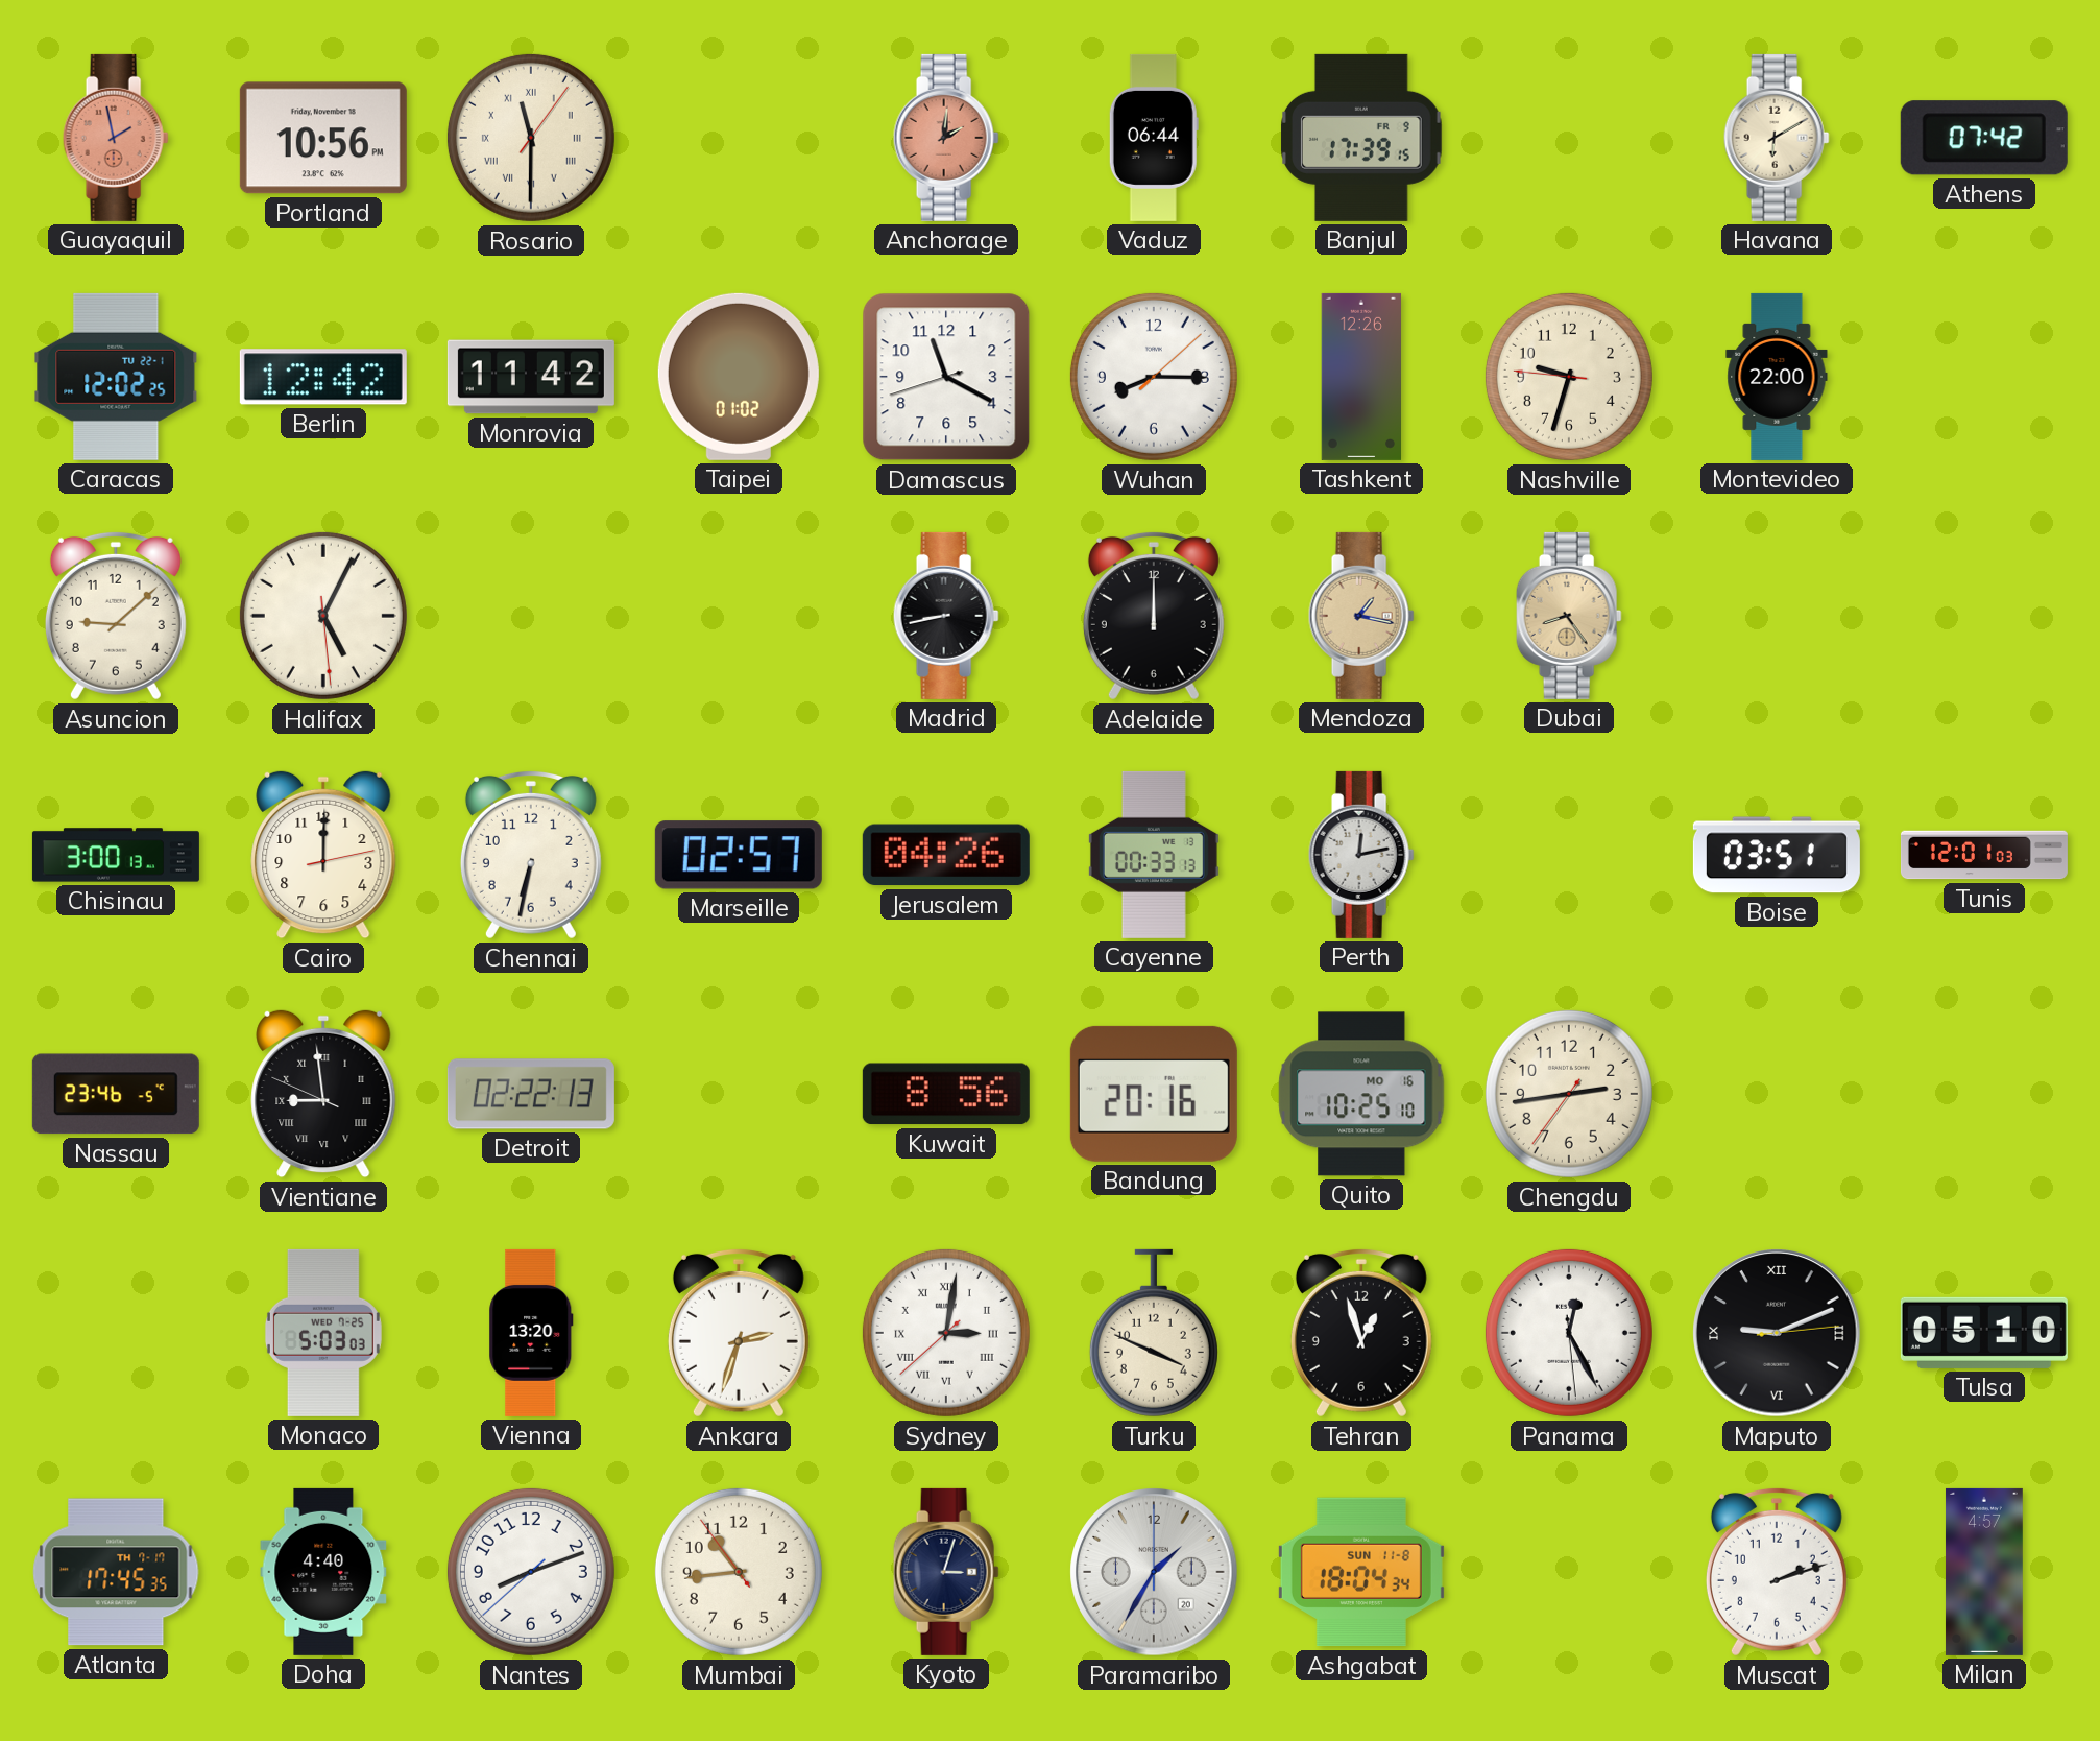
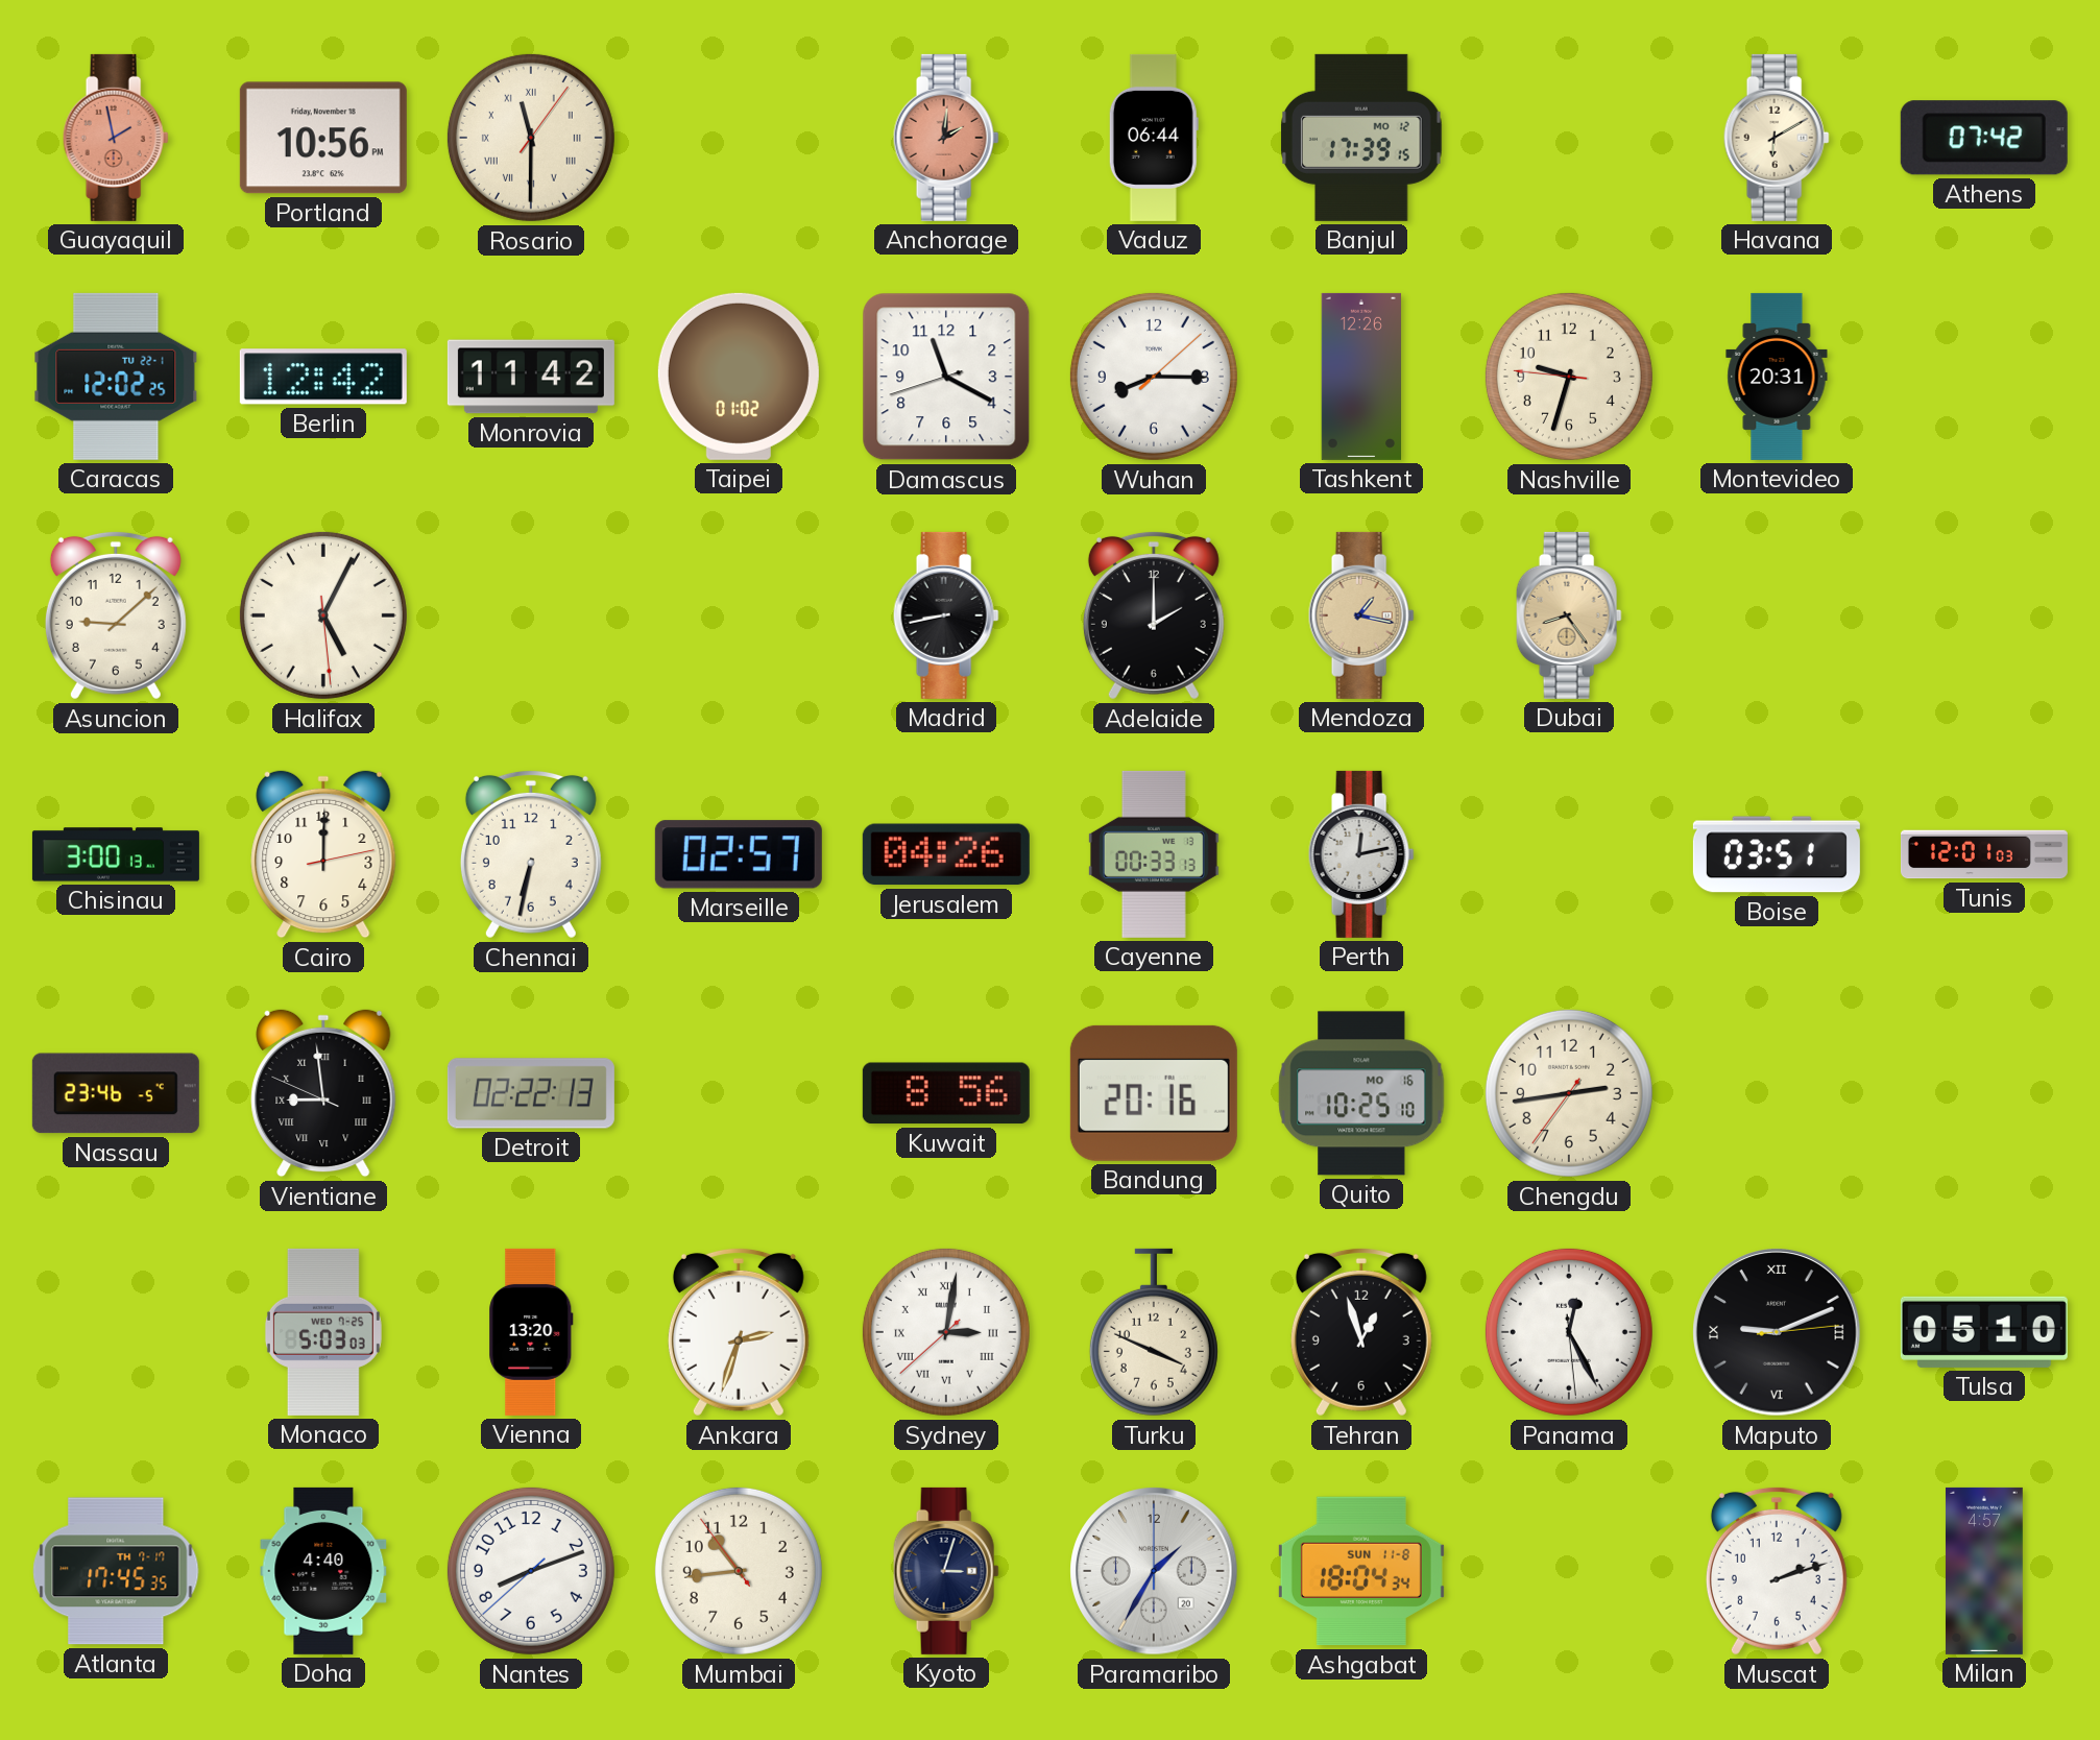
Banjul date: FR 9 -> MO 12 (1361, 138)
Montevideo: 22:00 -> 20:31 (1777, 377)
Adelaide: 12:00 -> 2:00 (1154, 615)
